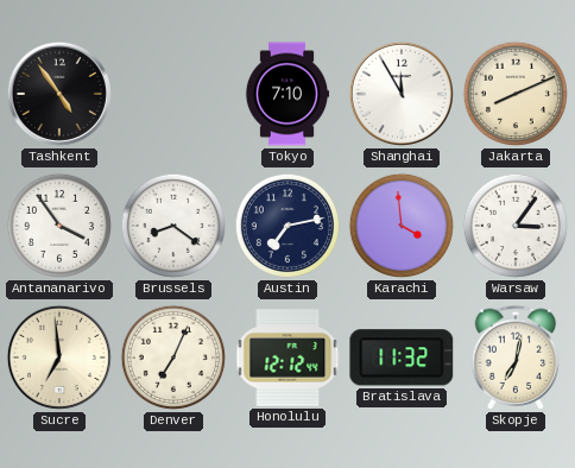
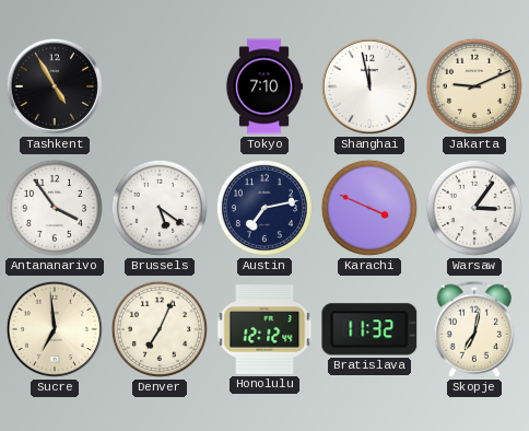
Tashkent: 4:54 -> 4:55 (55, 86)
Shanghai: 11:55 -> 11:58 (369, 86)
Jakarta: 8:11 -> 9:11 (474, 86)
Brussels: 8:21 -> 5:21 (160, 208)
Karachi: 3:59 -> 3:49 (369, 208)
